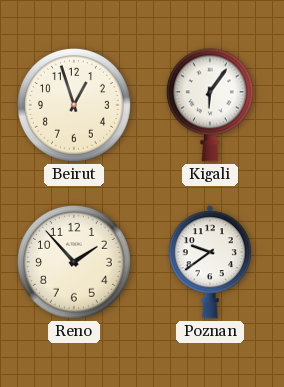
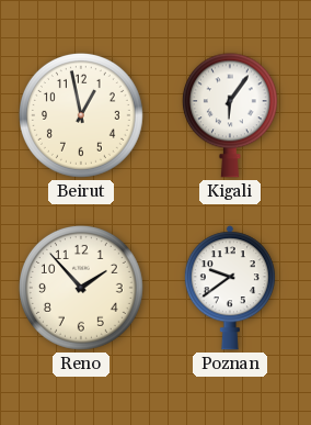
Beirut: 12:57 -> 12:58 (81, 115)
